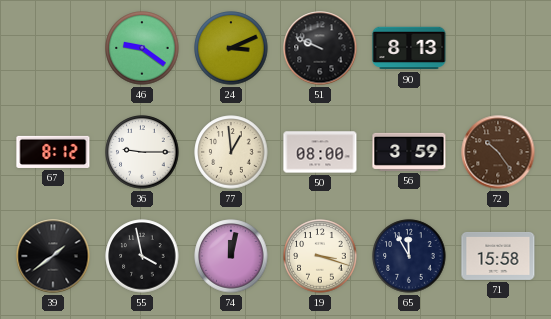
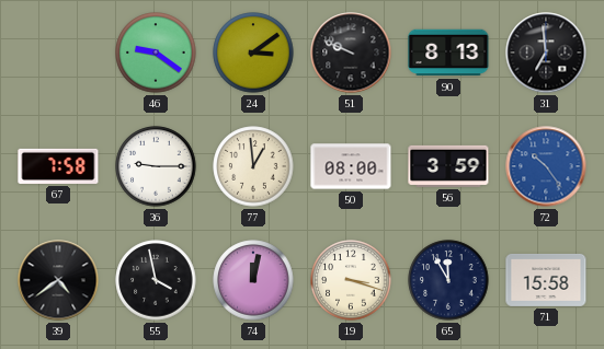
24: 3:11 -> 3:09 (253, 53)
31: none -> 6:59 (546, 53)
67: 8:12 -> 7:58 (58, 166)
72 dial: brown -> blue (546, 166)
39: 1:39 -> 4:39 (58, 280)
